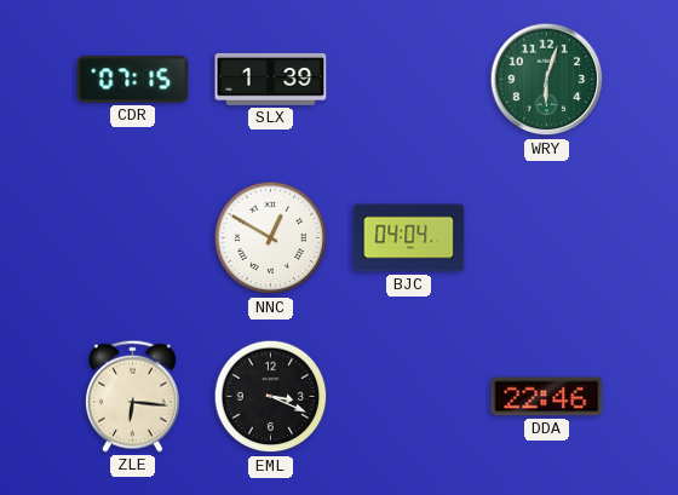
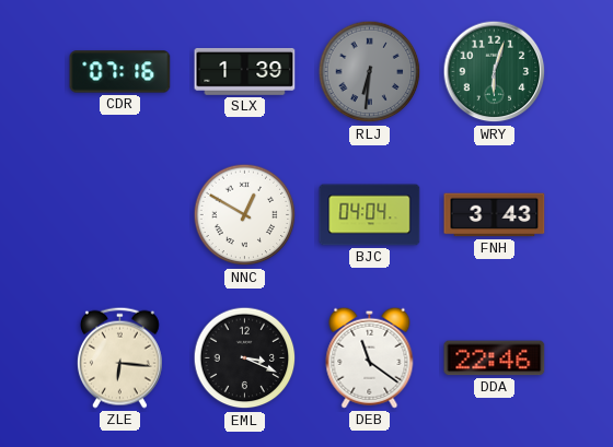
CDR: 07:15 -> 07:16 (120, 72)
RLJ: none -> 6:31 (370, 72)
FNH: none -> 3:43 (495, 215)
DEB: none -> 11:21 (370, 357)
